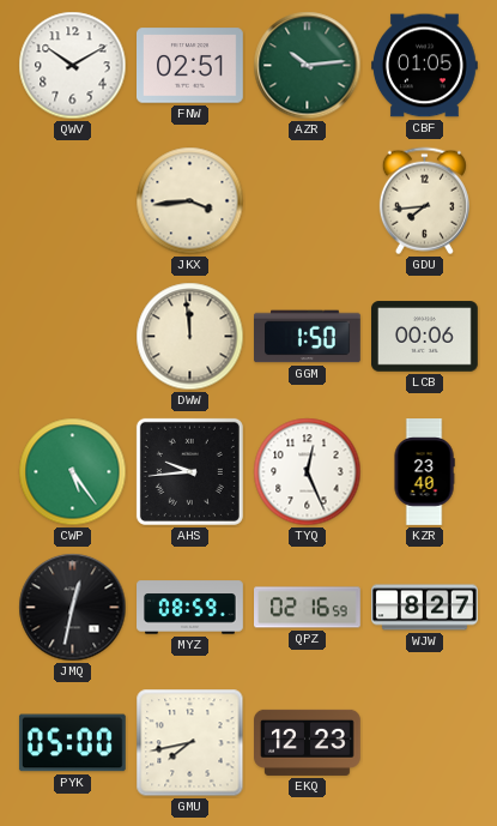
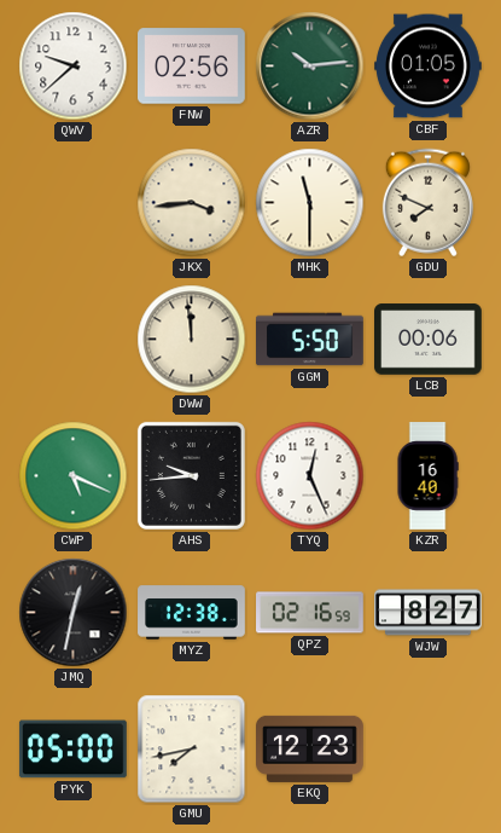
QWV: 10:10 -> 9:38 (74, 66)
FNW: 02:51 -> 02:56 (192, 66)
MHK: none -> 11:30 (310, 203)
GDU: 7:44 -> 7:49 (427, 203)
GGM: 1:50 -> 5:50 (310, 340)
CWP: 5:24 -> 5:19 (74, 476)
KZR: 23:40 -> 16:40 (427, 476)
MYZ: 08:59 -> 12:38 (192, 613)
